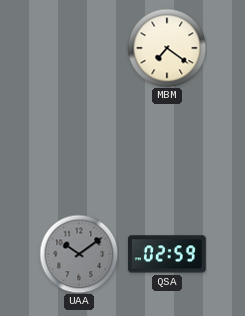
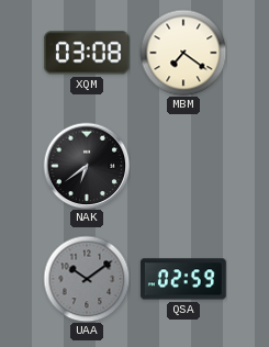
XQM: none -> 03:08 (87, 53)
NAK: none -> 6:39 (87, 166)
